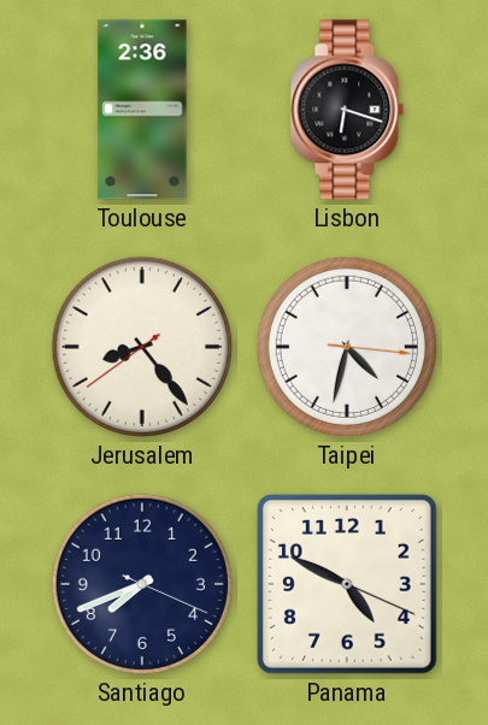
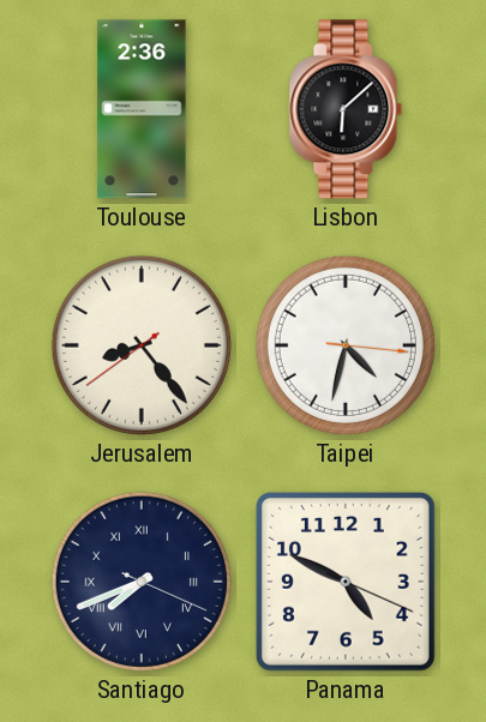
Lisbon: 6:18 -> 6:08 (346, 109)
Santiago numerals: Arabic -> Roman (142, 582)
